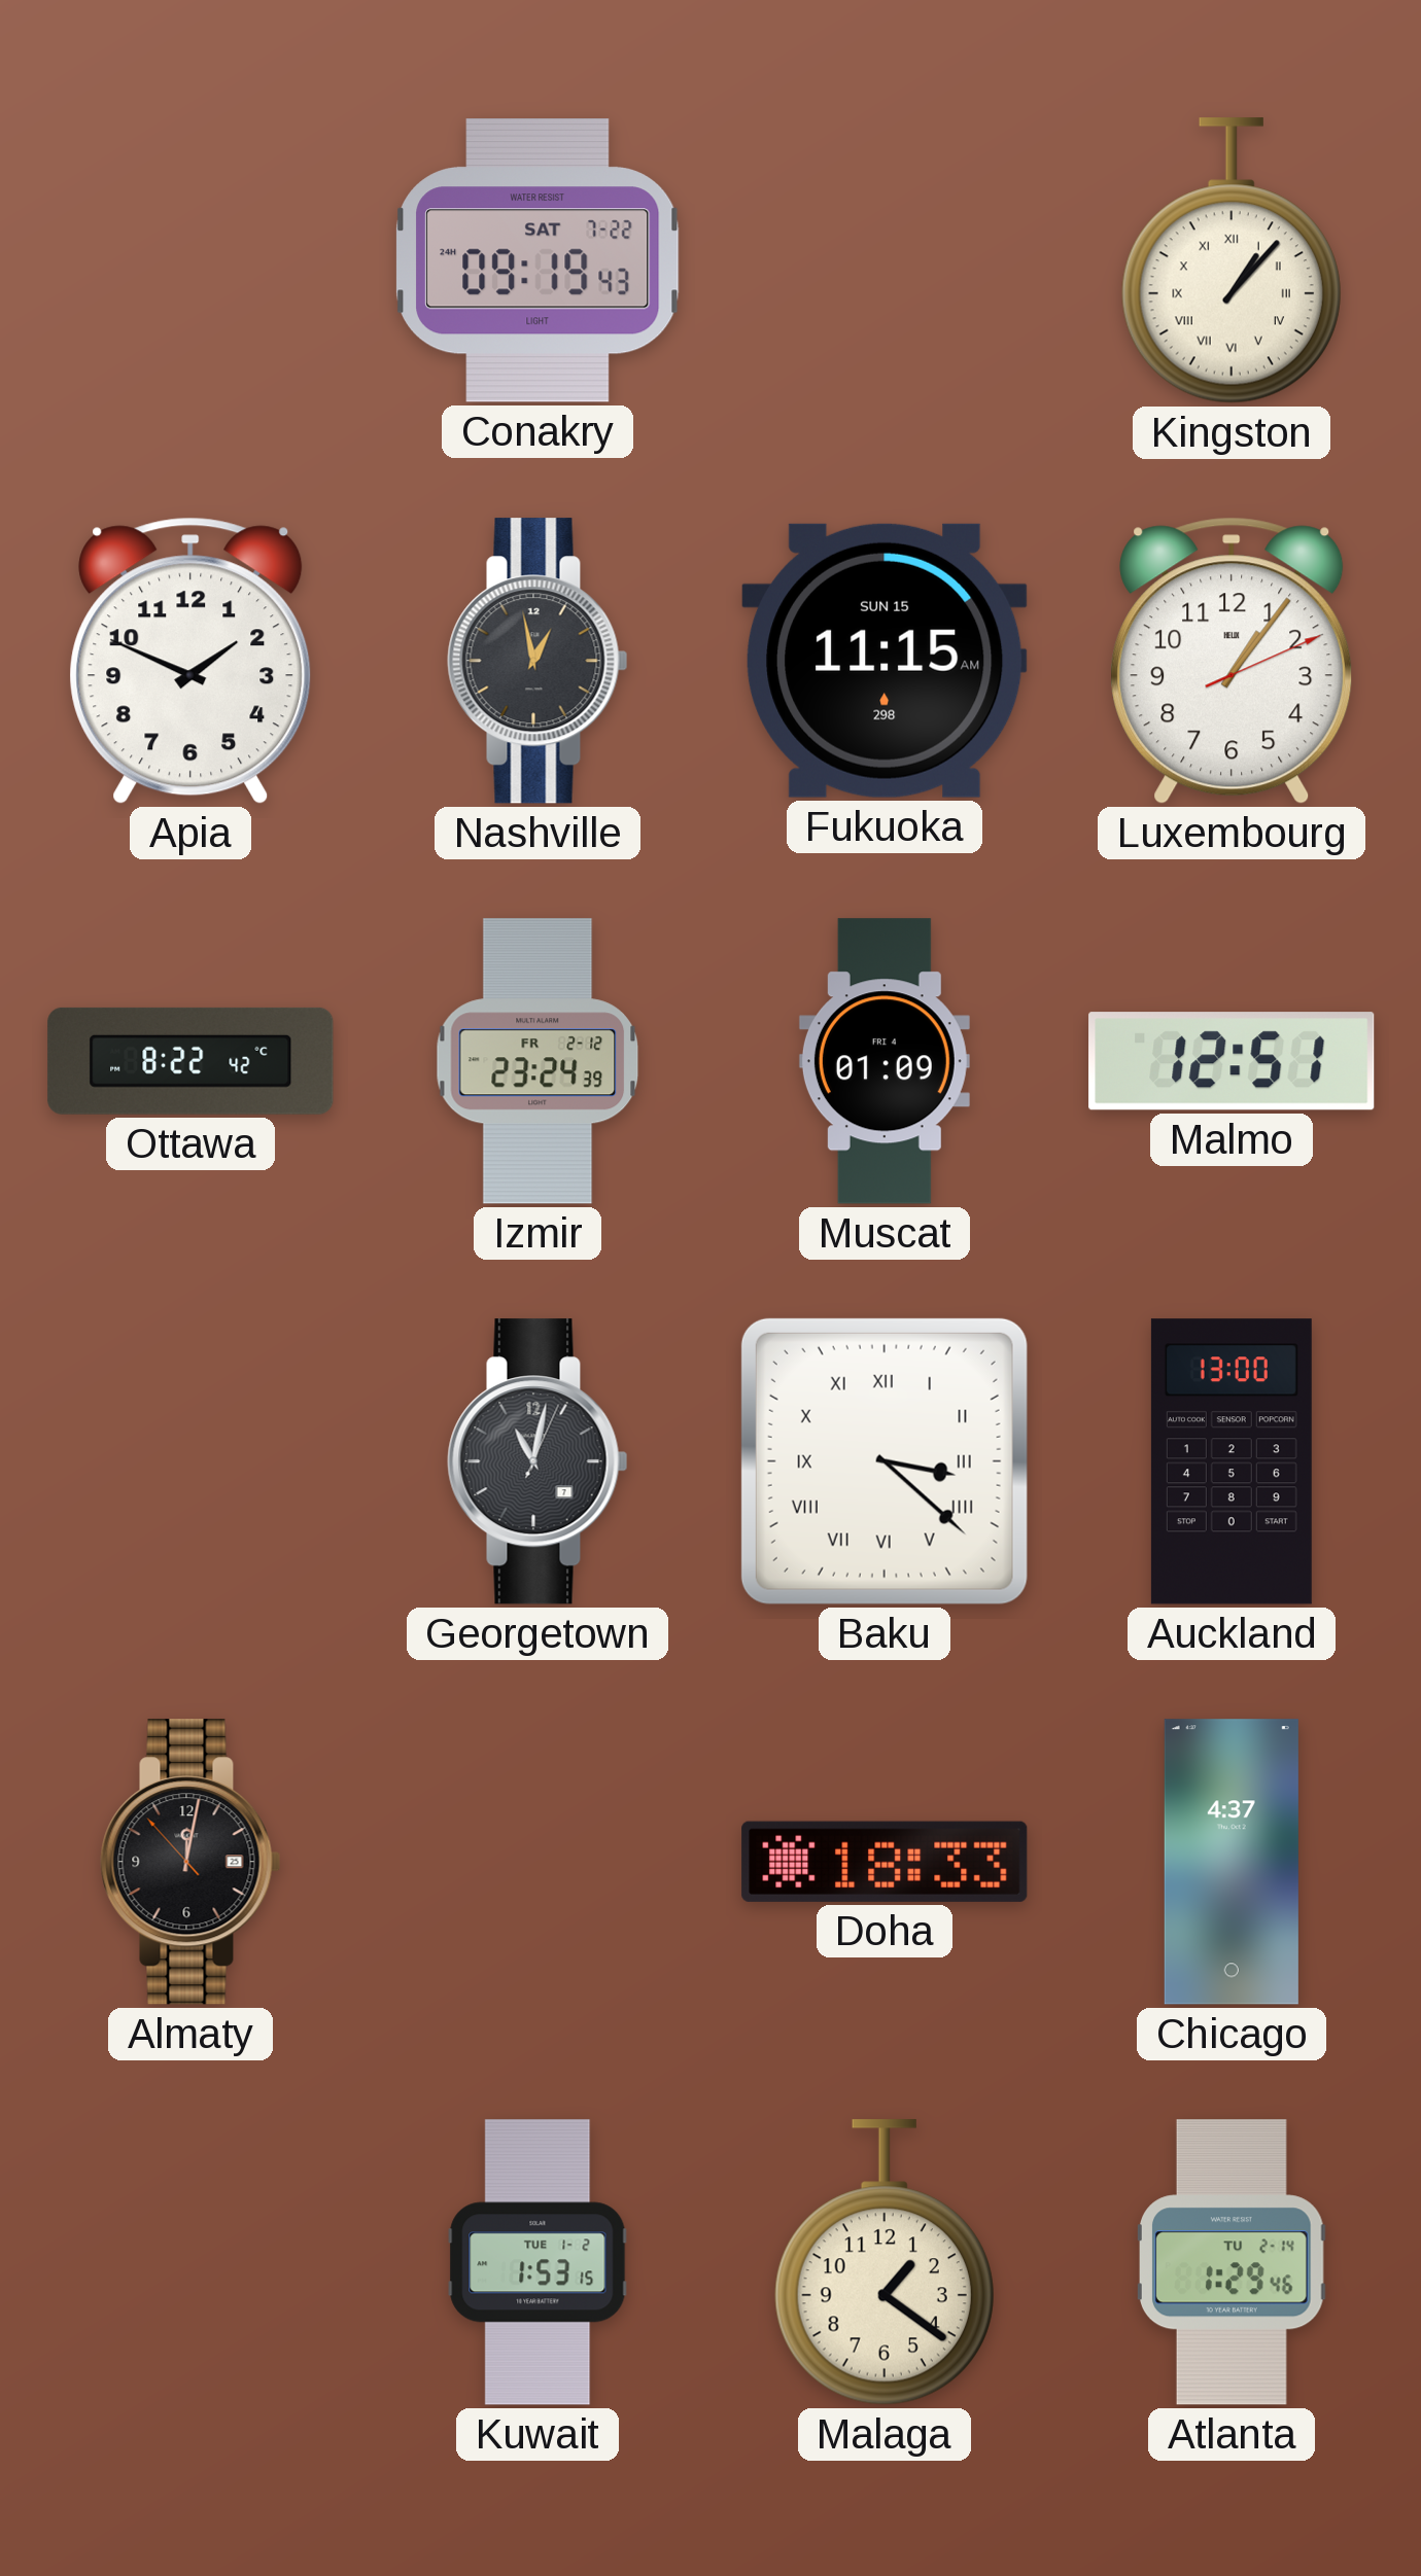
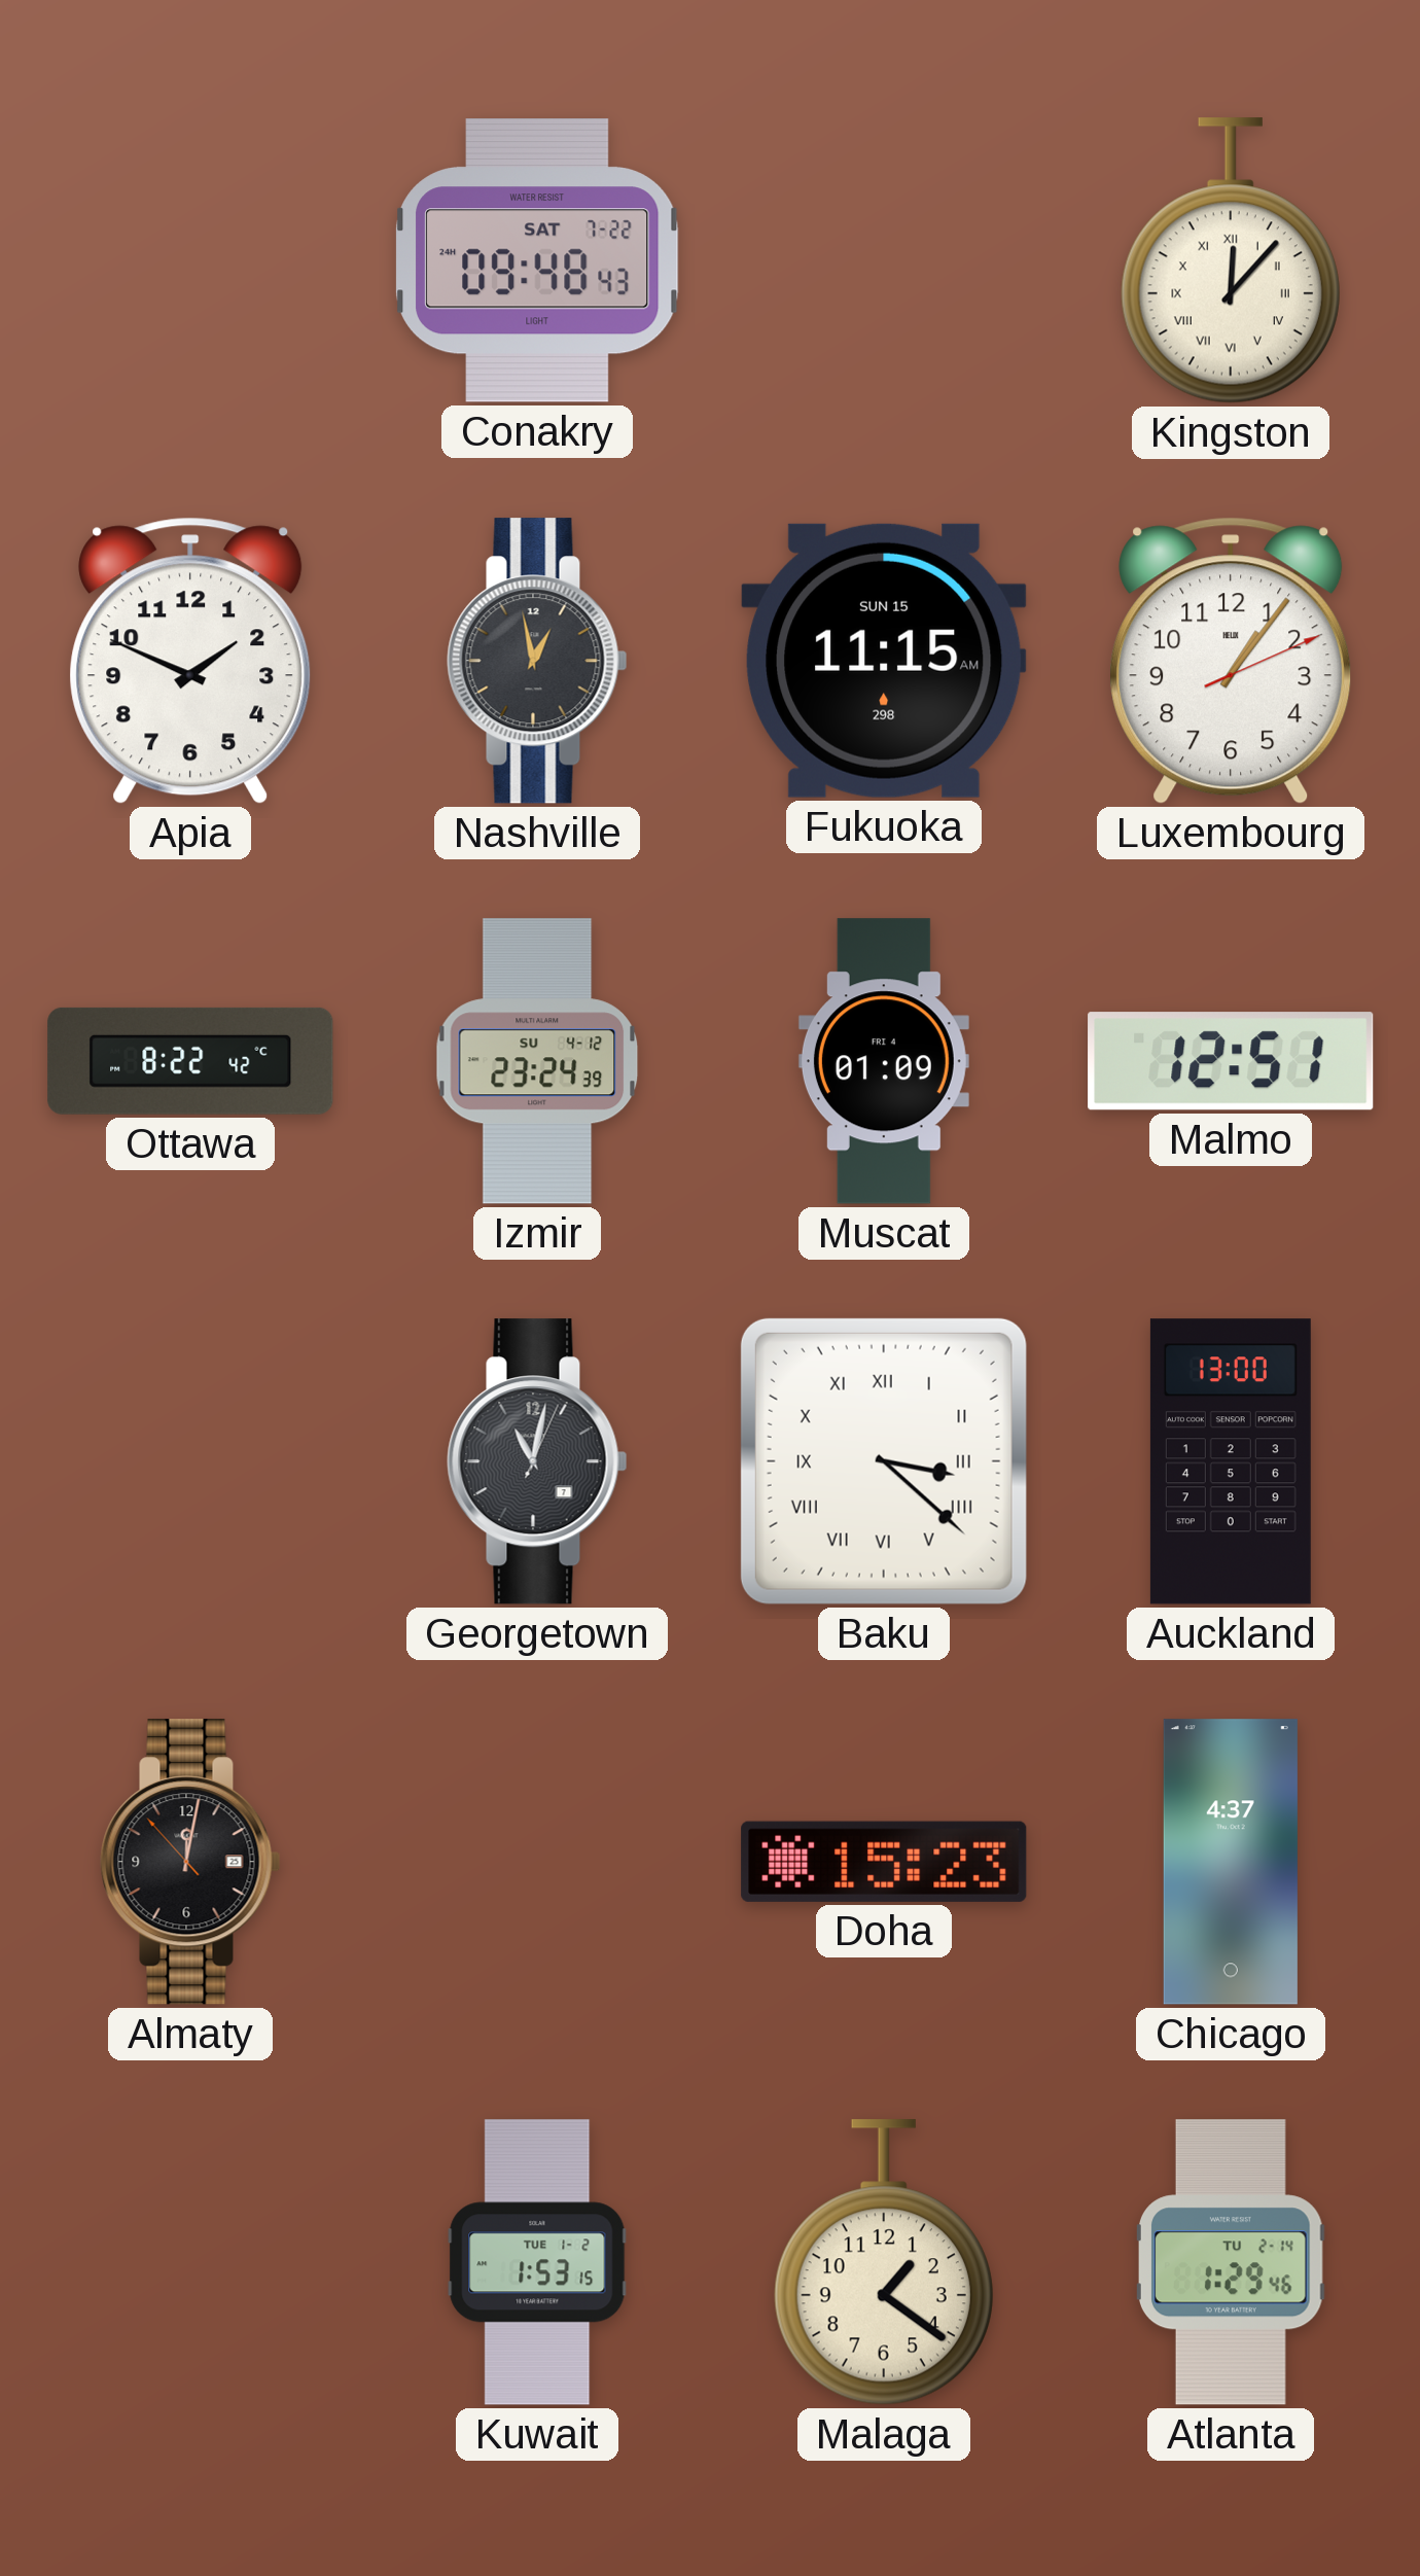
Conakry: 09:19 -> 09:48 (538, 261)
Kingston: 1:07 -> 12:07 (1231, 260)
Izmir date: FR 2-12 -> SU 4-12 (537, 1061)
Doha: 18:33 -> 15:23 (884, 1862)
